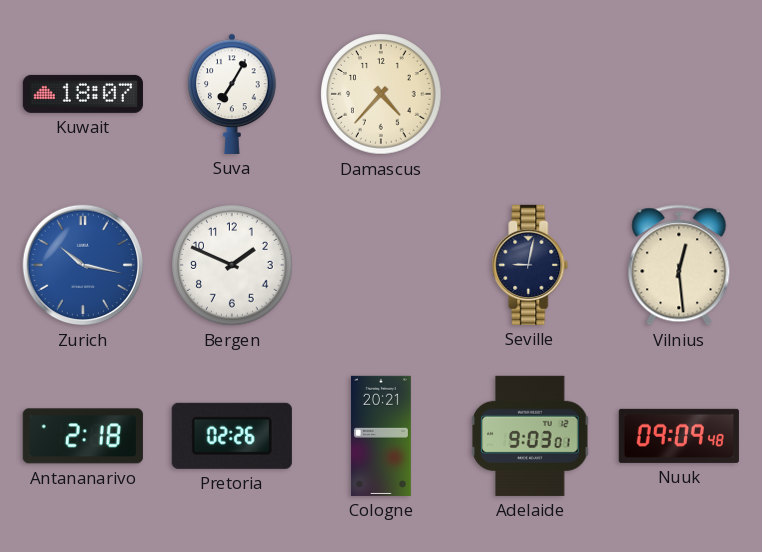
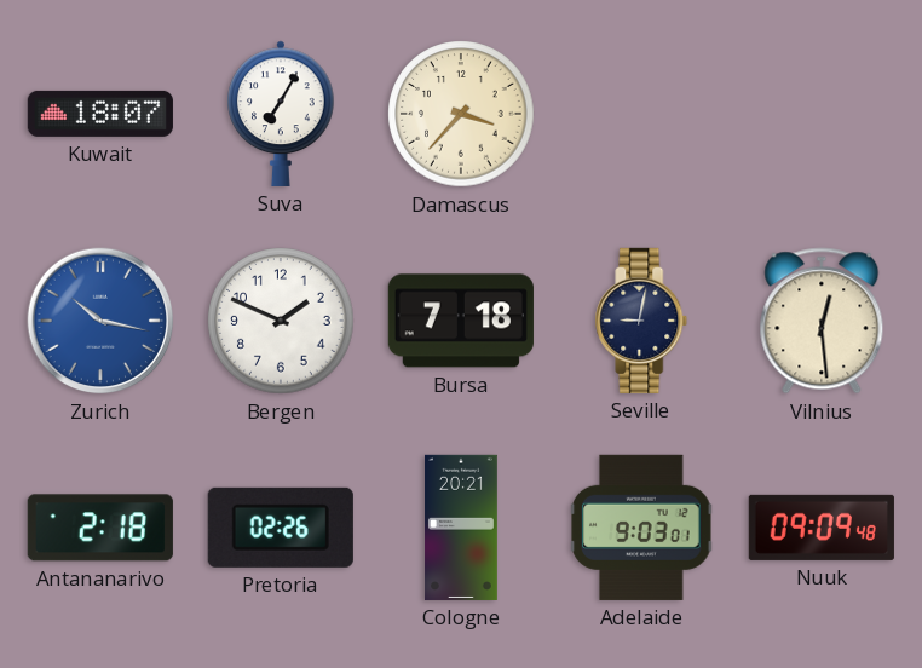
Damascus: 4:37 -> 3:37 (461, 114)
Bursa: none -> 7:18 (461, 321)
